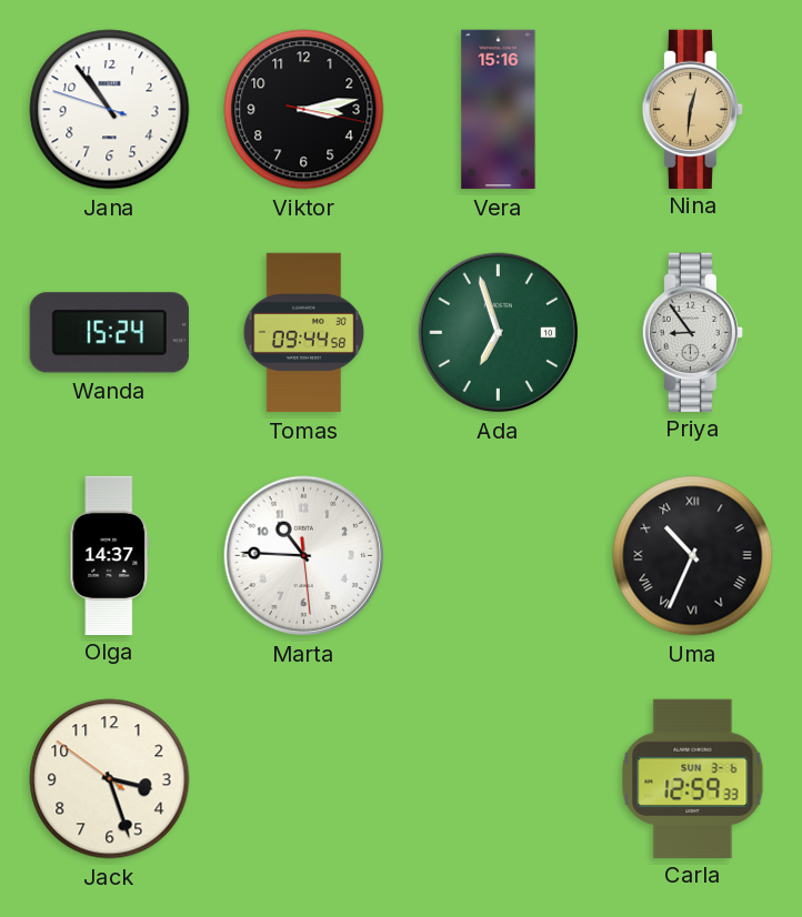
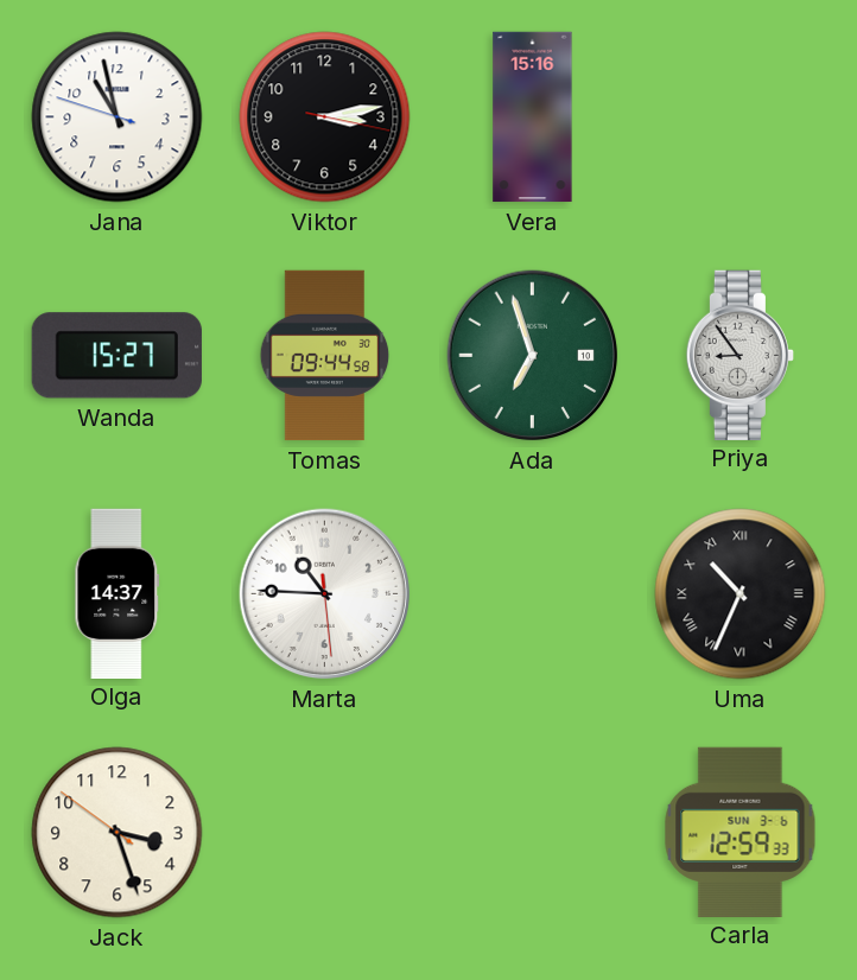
Jana: 10:53 -> 10:57 (118, 117)
Nina: 12:31 -> none (692, 109)
Wanda: 15:24 -> 15:27 (116, 356)
